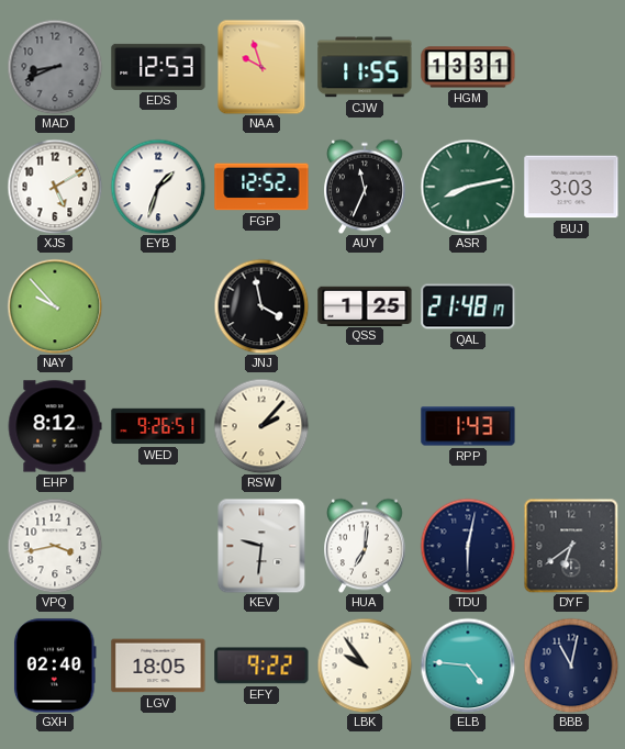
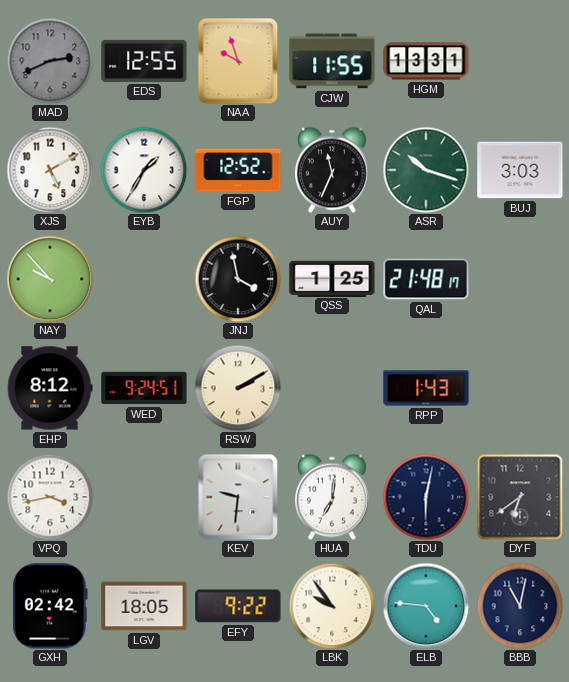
MAD: 8:41 -> 2:41 (50, 61)
EDS: 12:53 -> 12:55 (144, 61)
EYB: 1:33 -> 1:35 (144, 170)
ASR: 8:13 -> 10:18 (426, 170)
WED: 9:26 -> 9:24 (144, 388)
RSW: 2:07 -> 2:10 (238, 388)
GXH: 02:40 -> 02:42 (50, 606)
